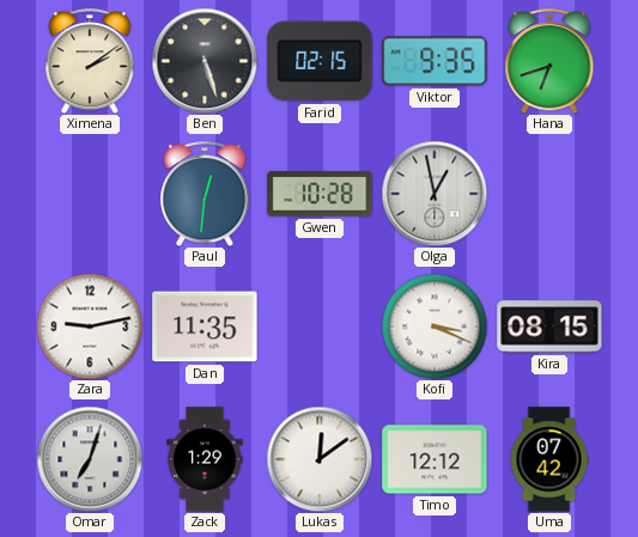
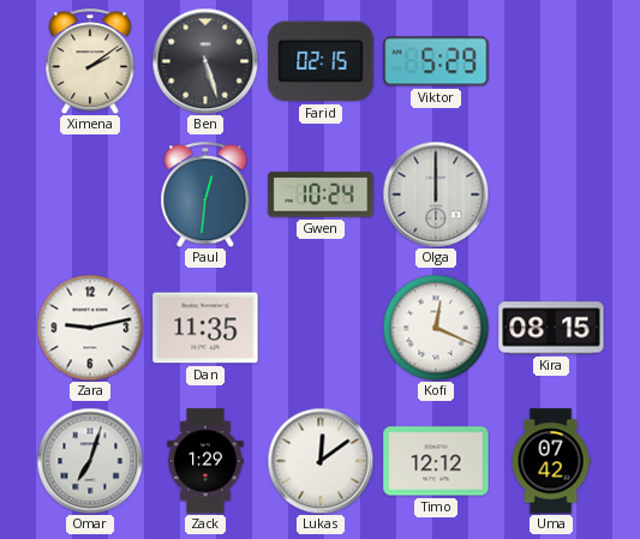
Viktor: 9:35 -> 5:29 (436, 61)
Hana: 6:42 -> none (549, 61)
Gwen: 10:28 -> 10:24 (321, 194)
Olga: 12:58 -> 12:00 (436, 194)
Kofi: 3:19 -> 12:19 (436, 328)
